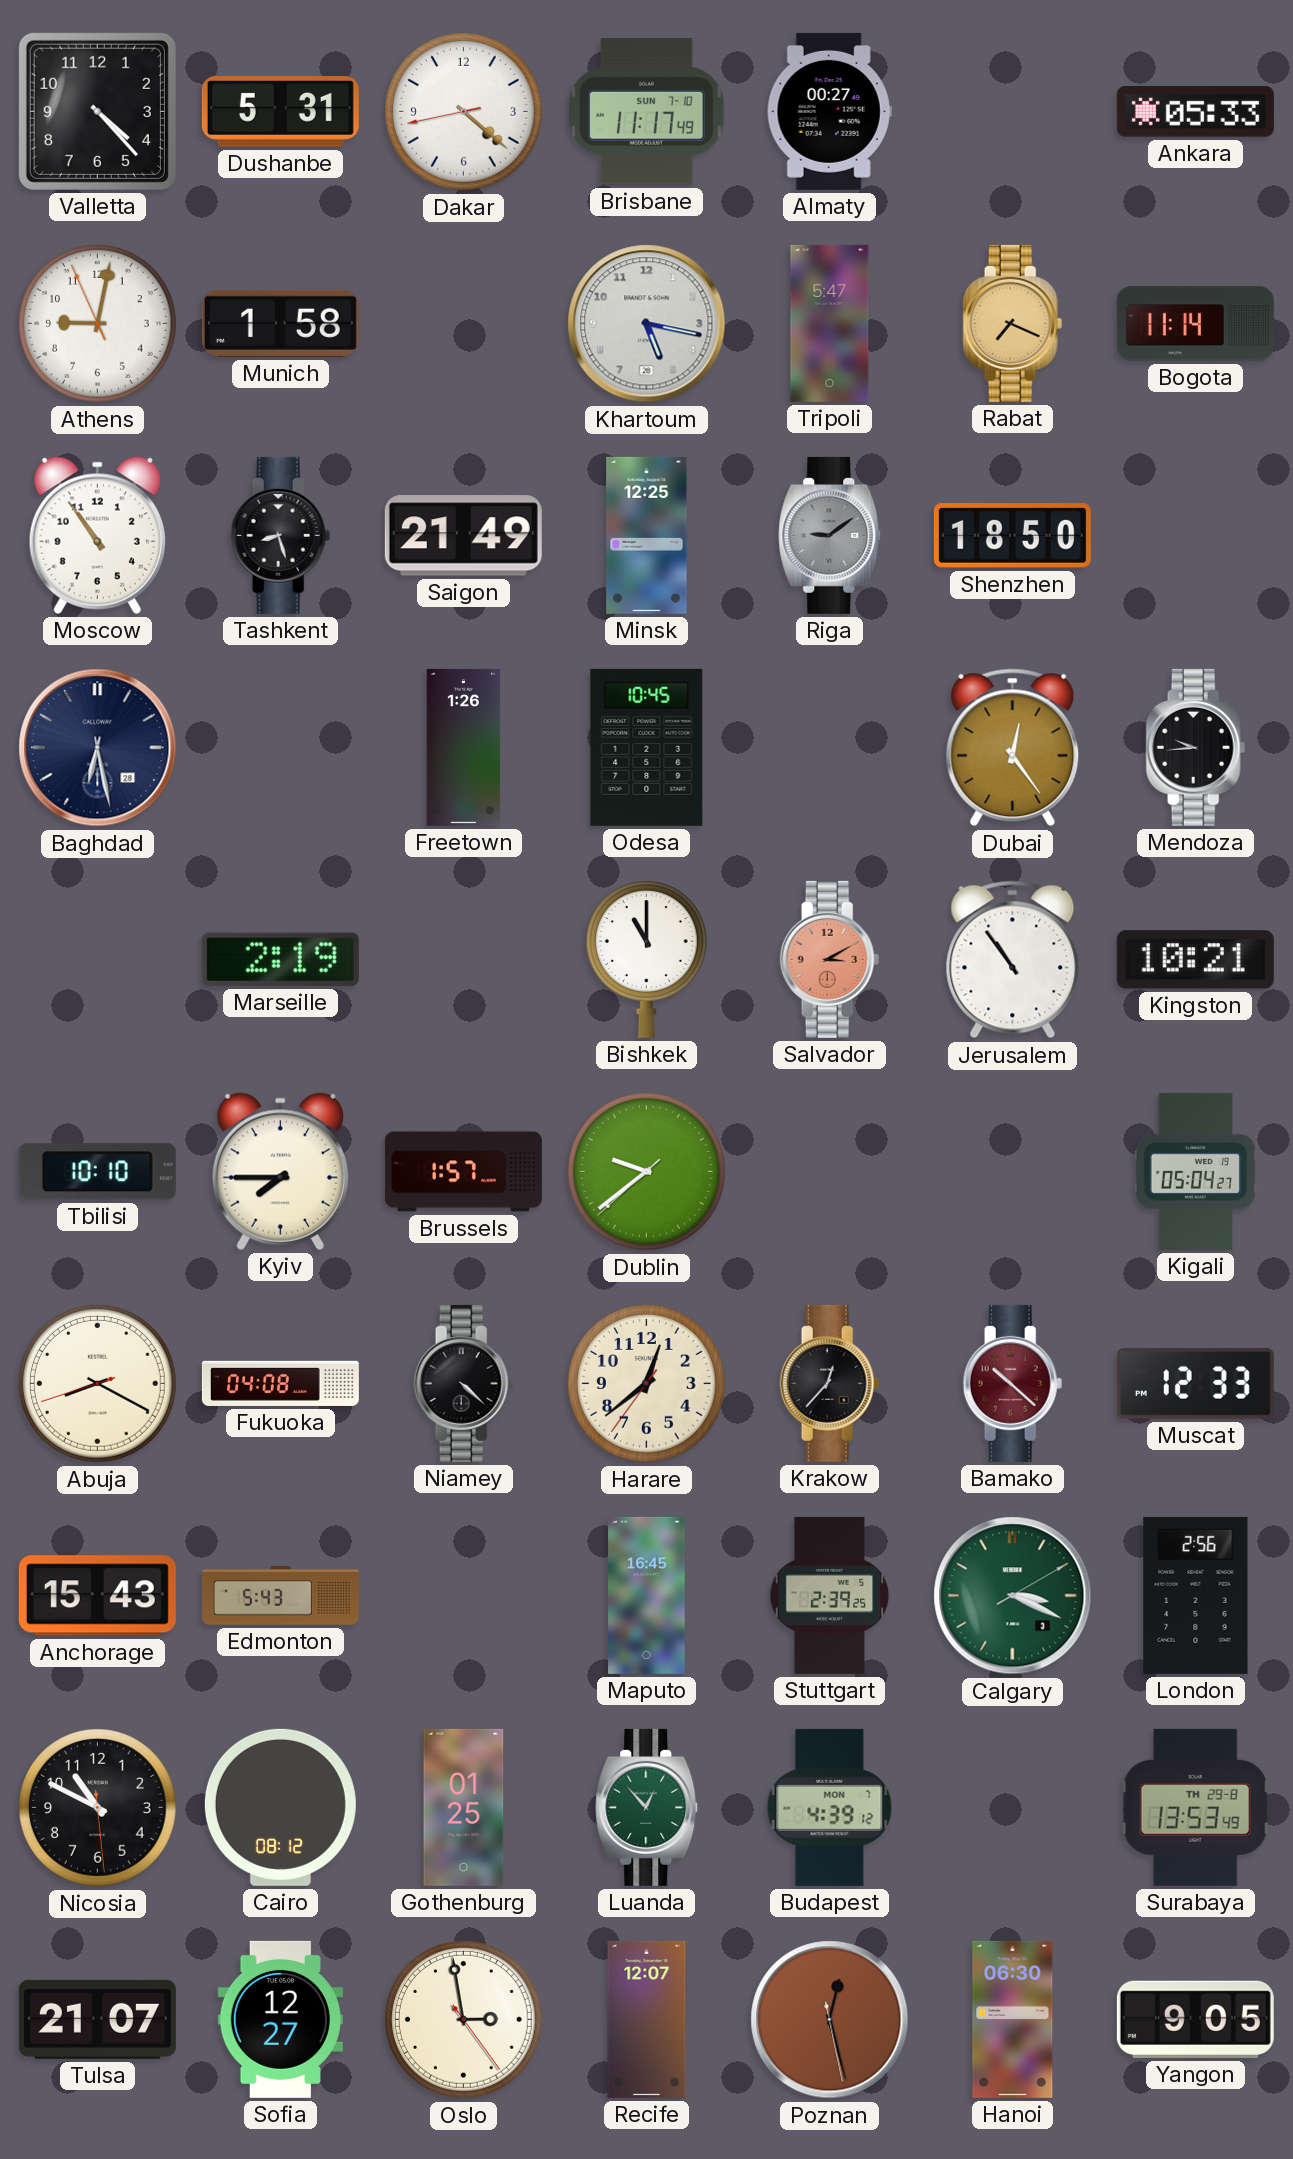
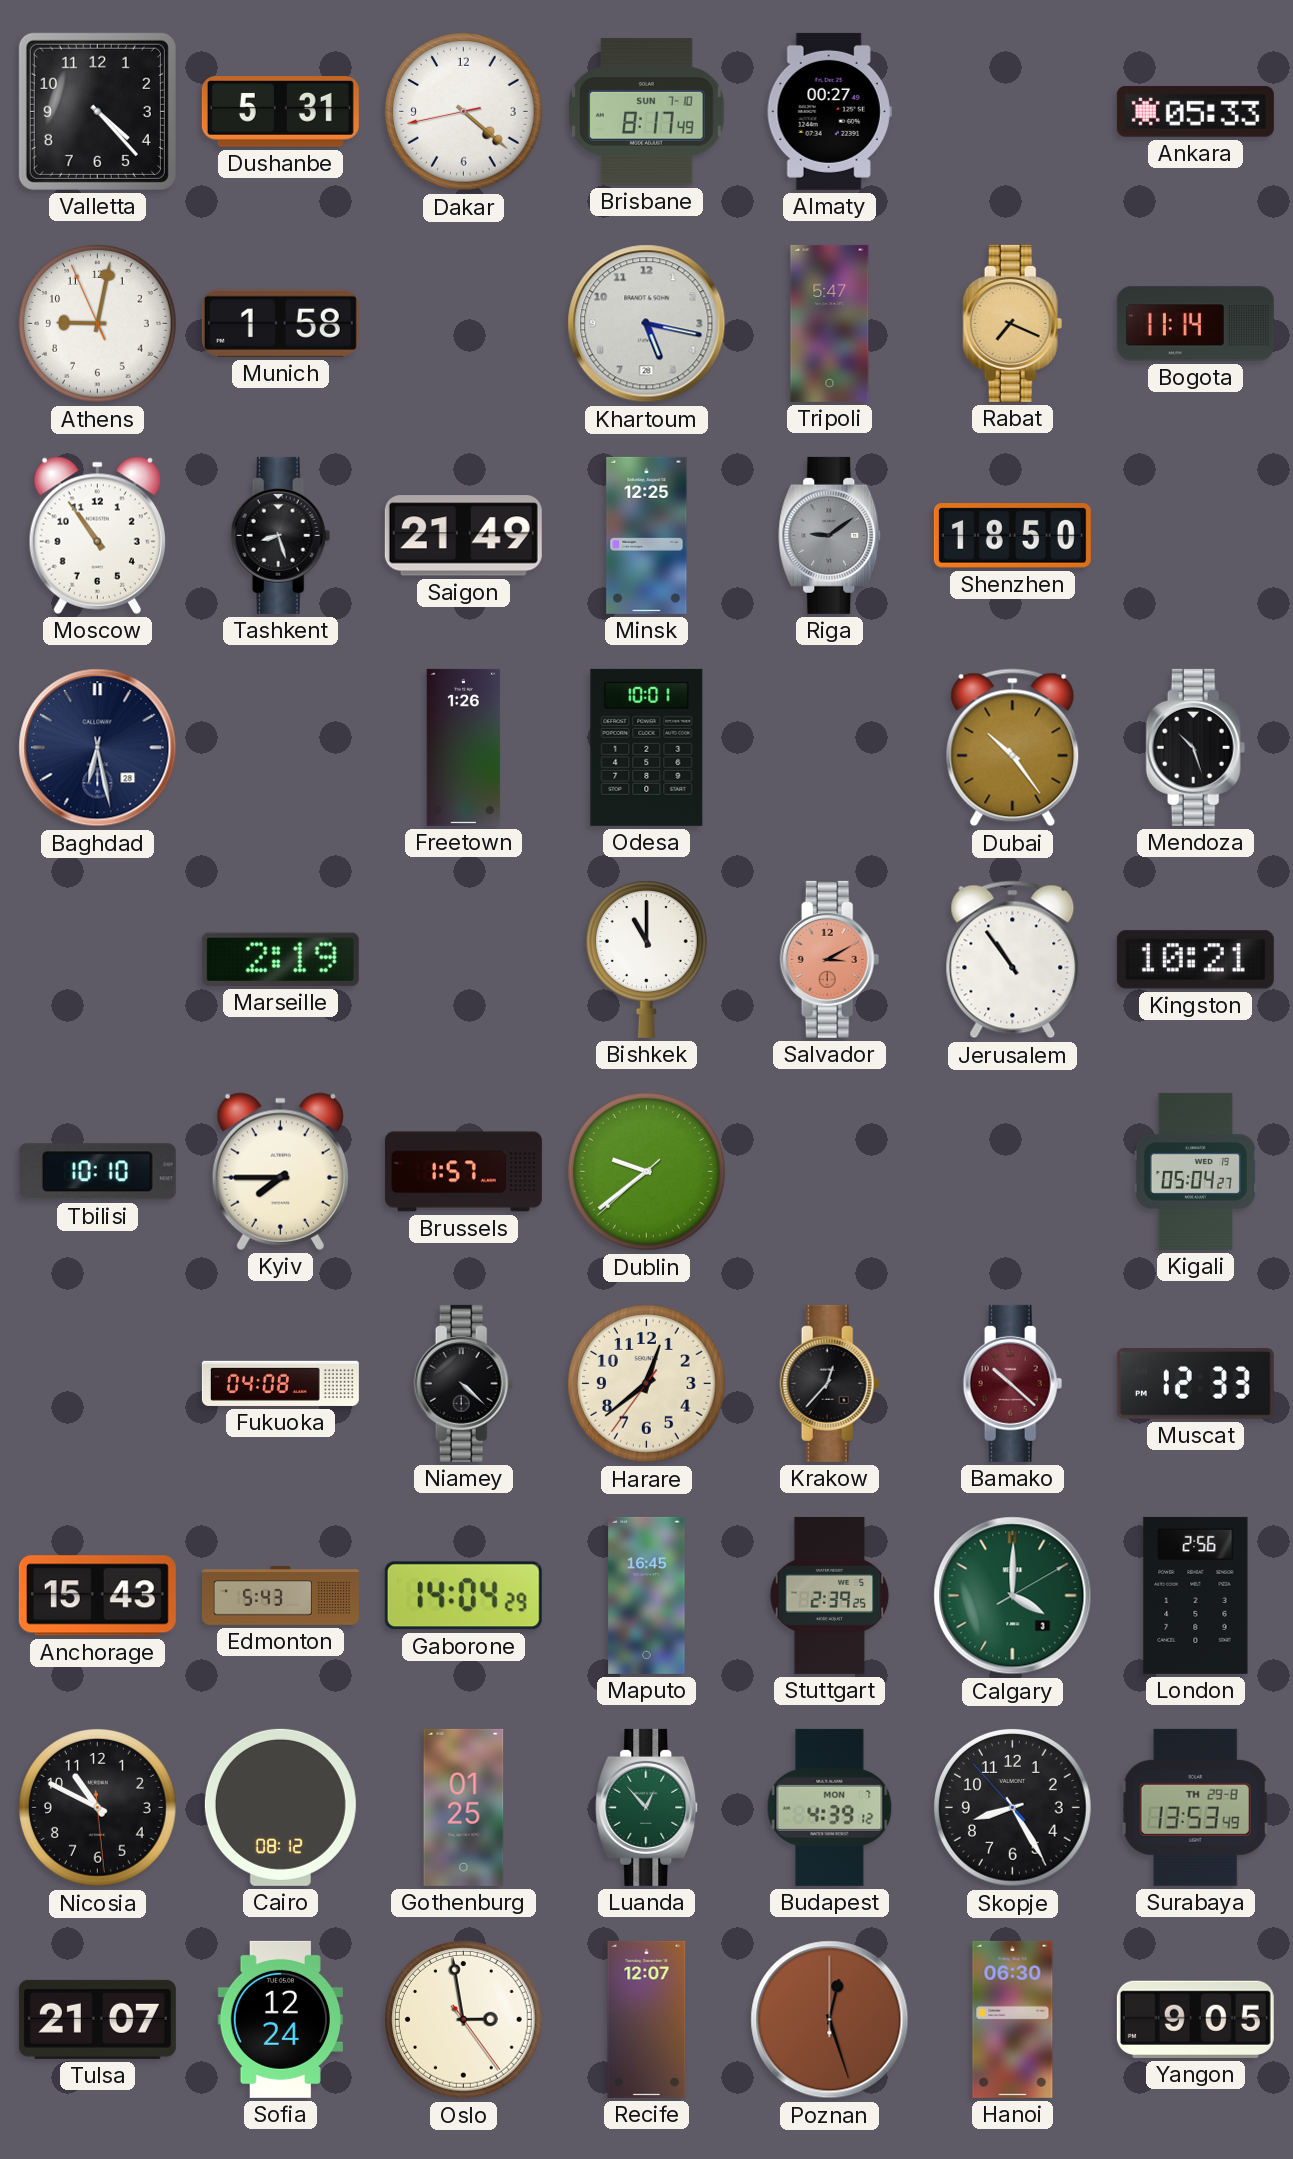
Brisbane: 11:17 -> 8:17 (647, 112)
Odesa: 10:45 -> 10:01 (647, 747)
Dubai: 12:24 -> 10:24 (1013, 748)
Mendoza: 9:44 -> 10:27 (1196, 747)
Abuja: 8:19 -> none (98, 1384)
Gaborone: none -> 14:04 (463, 1596)
Calgary: 3:19 -> 4:00 (1013, 1596)
Skopje: none -> 8:24 (1013, 1808)
Sofia: 12:27 -> 12:24 (280, 2019)
Poznan: 12:27:28 -> 12:27:00 (830, 2020)
